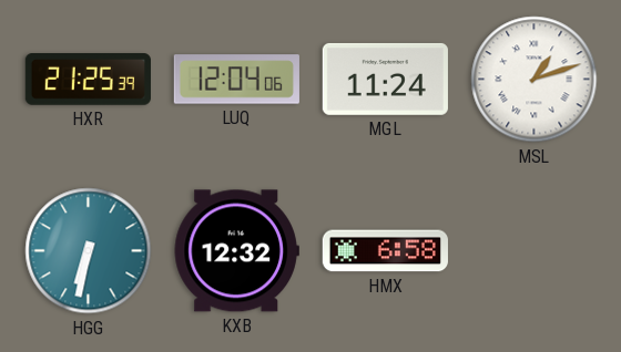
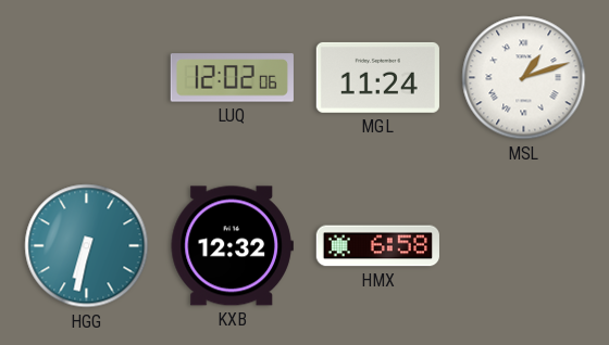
HXR: 21:25 -> none (88, 80)
LUQ: 12:04 -> 12:02 (232, 78)
